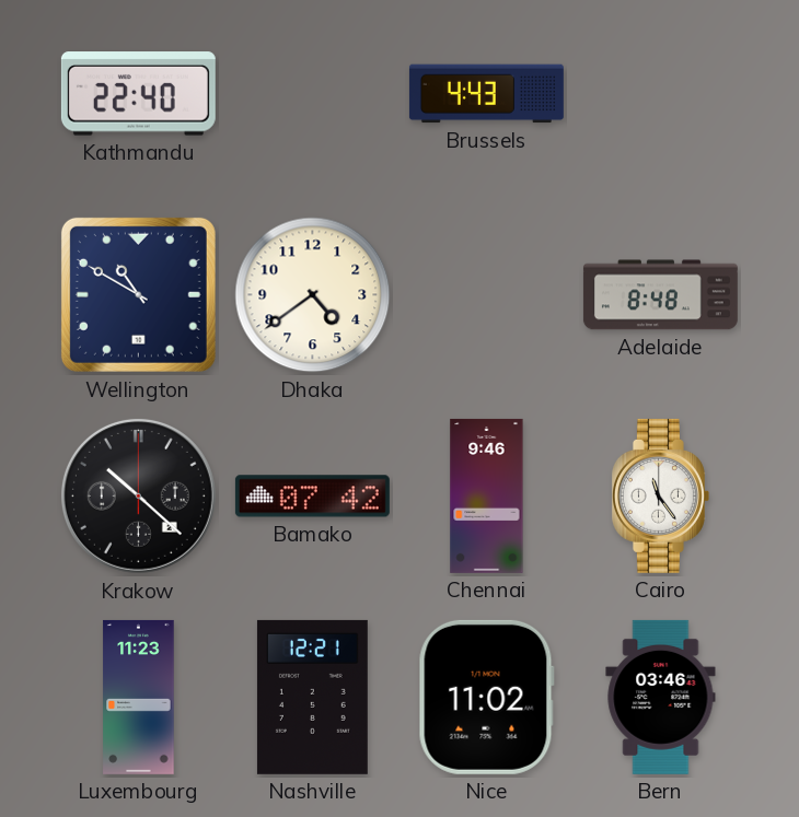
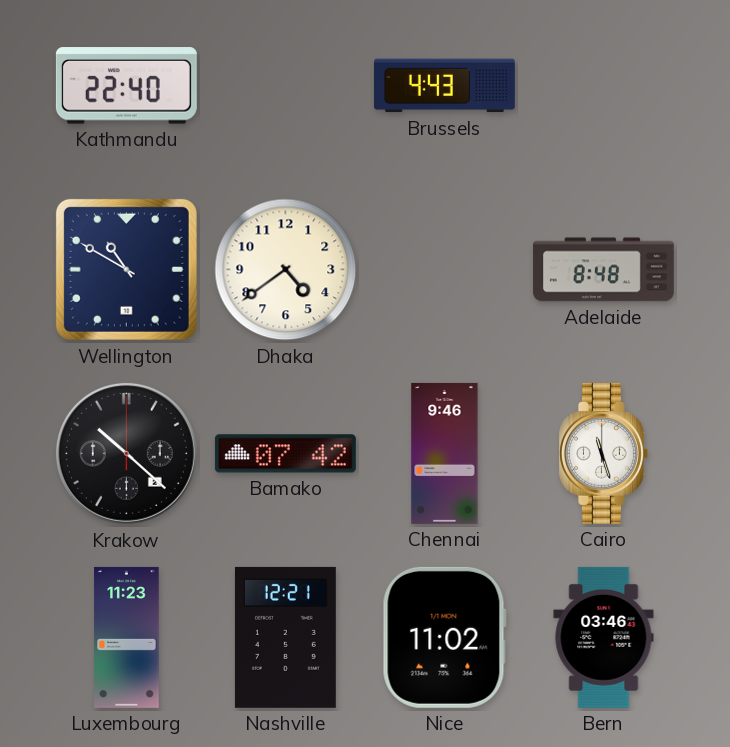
Cairo: 11:24 -> 11:27 (603, 453)
